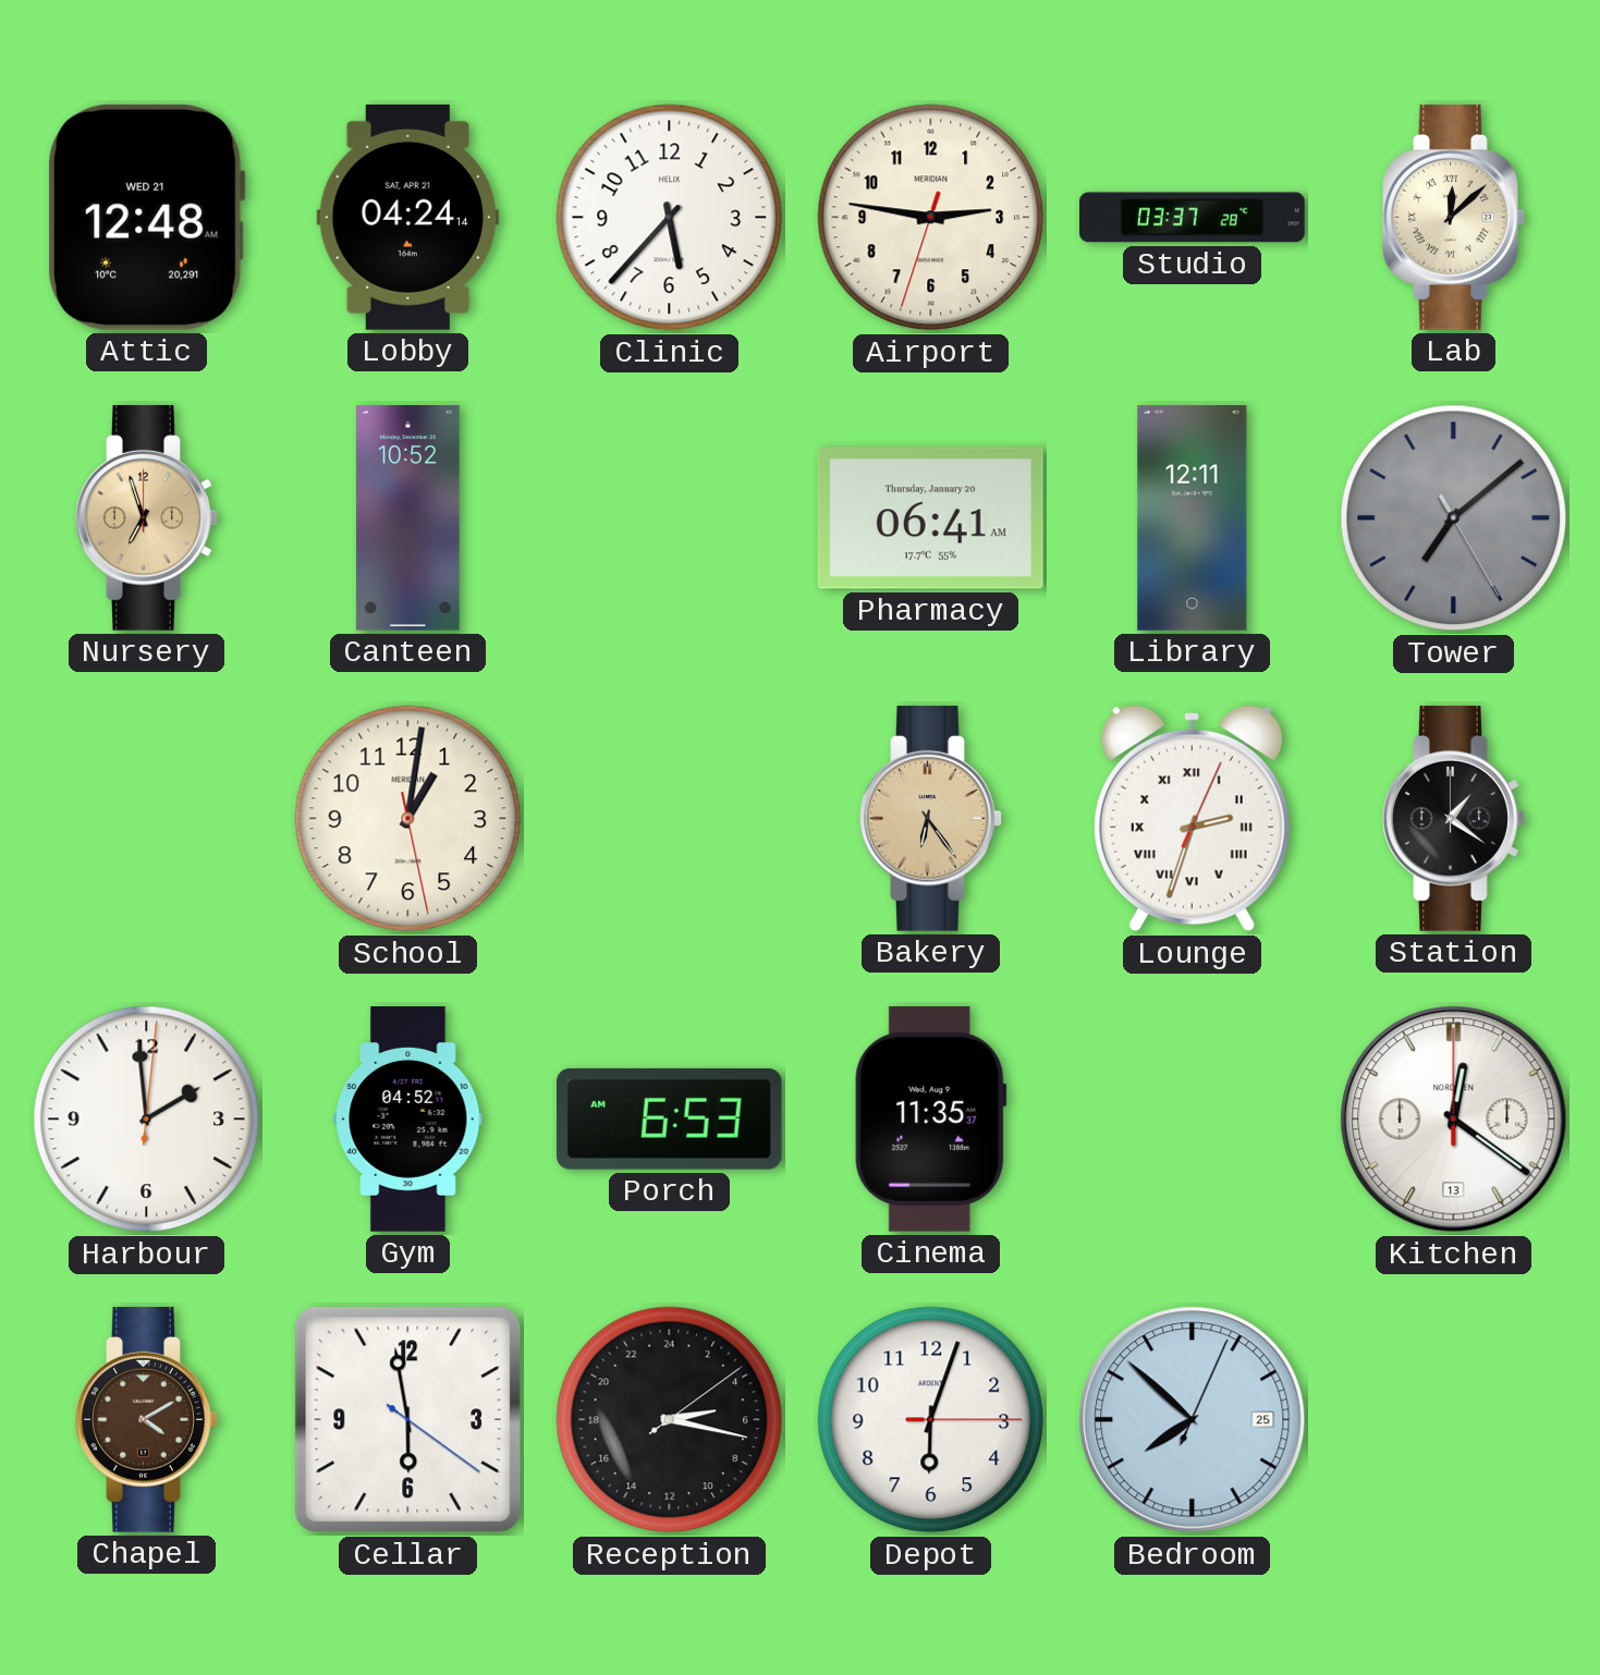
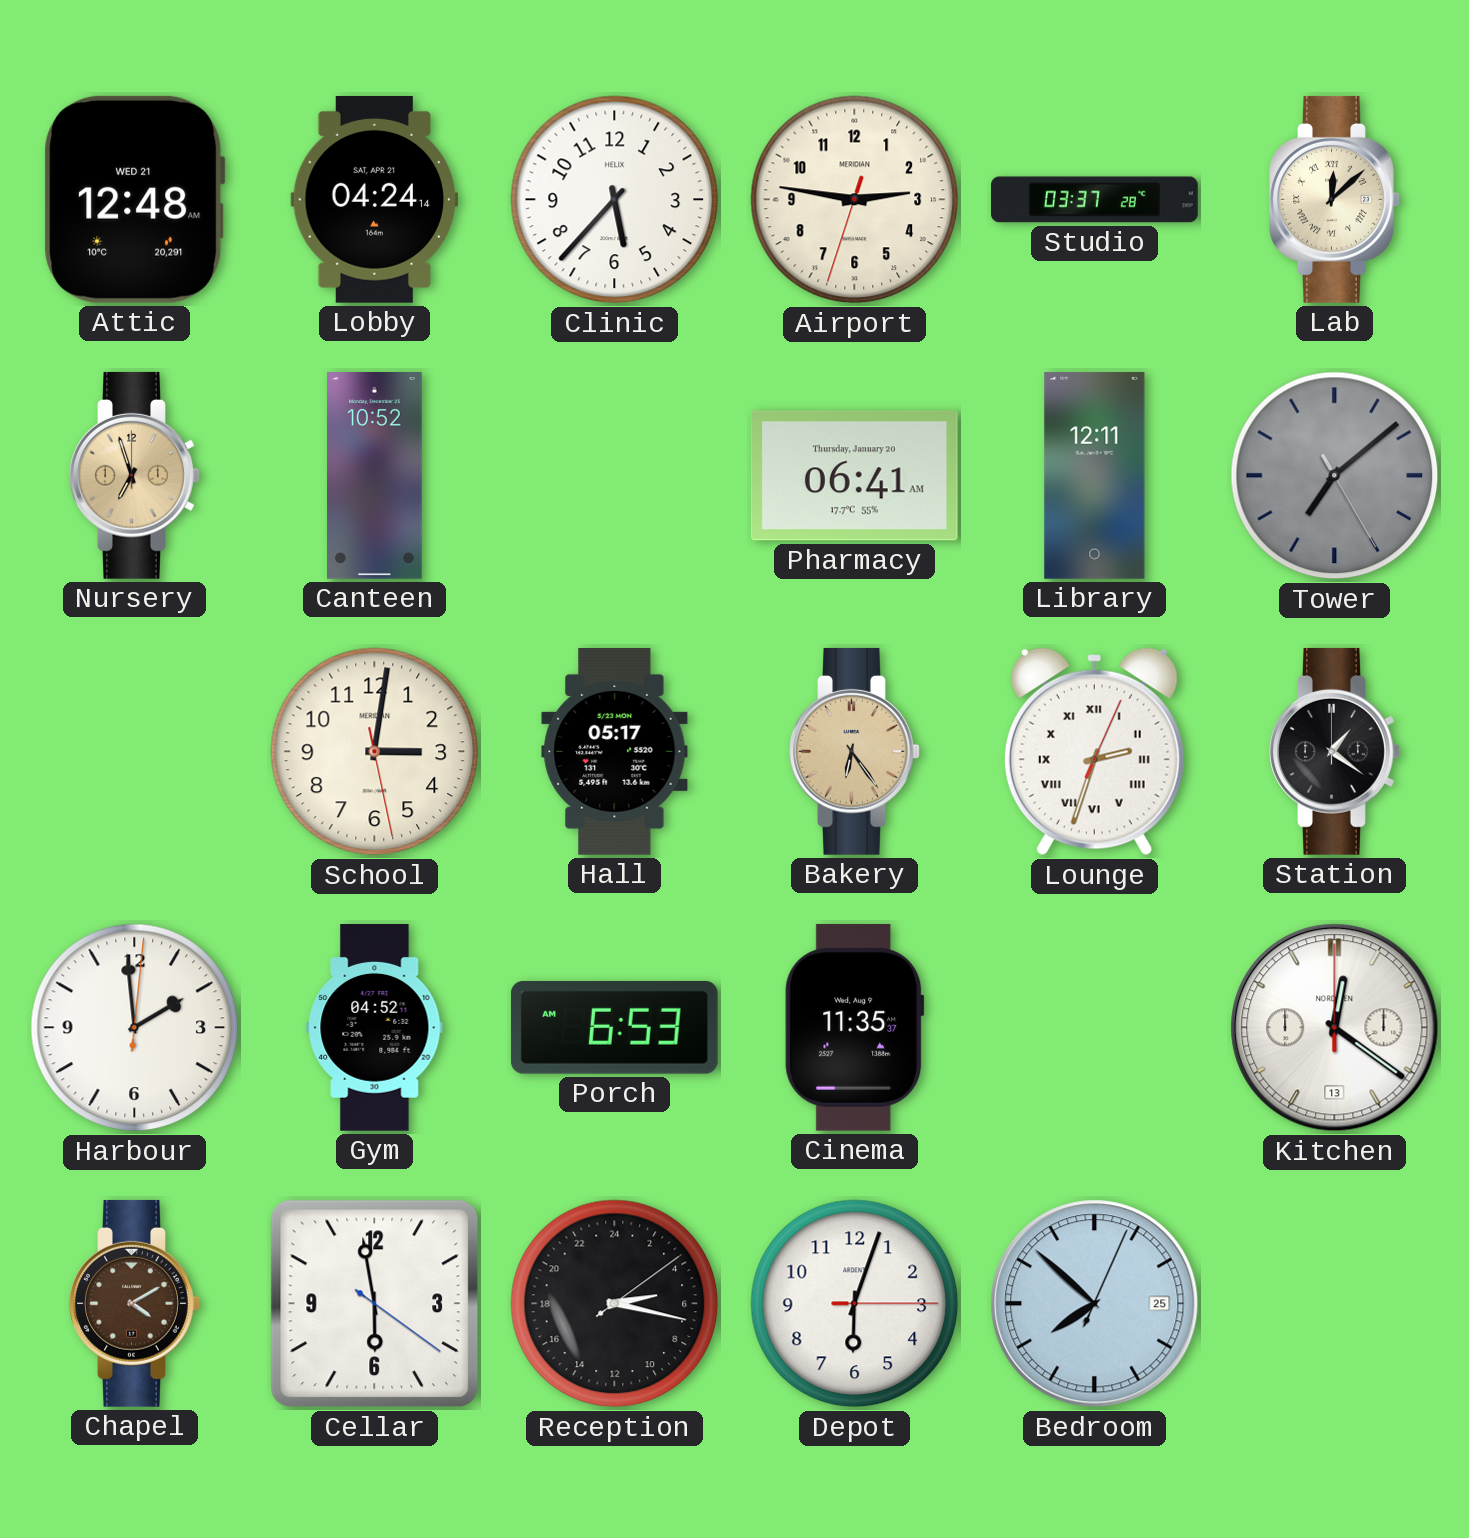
School: 1:01 -> 3:01 (375, 752)
Hall: none -> 05:17 (615, 751)
